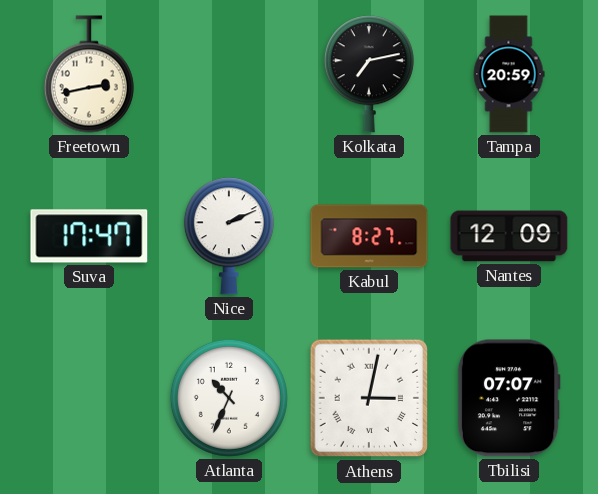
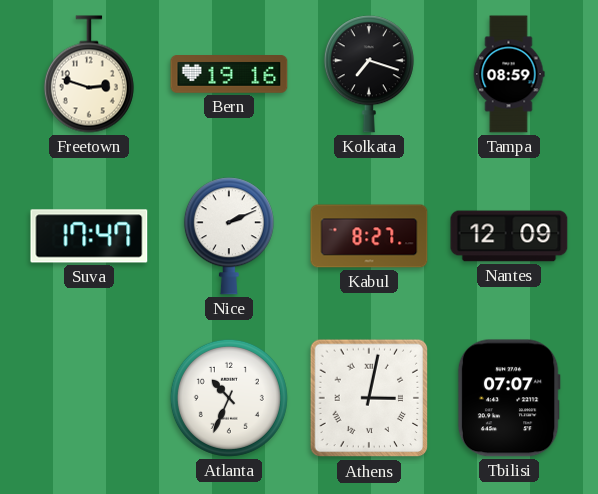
Freetown: 2:43 -> 2:48 (89, 74)
Bern: none -> 19:16 (229, 74)
Kolkata: 7:13 -> 7:18 (369, 74)
Tampa: 20:59 -> 08:59 (509, 74)
